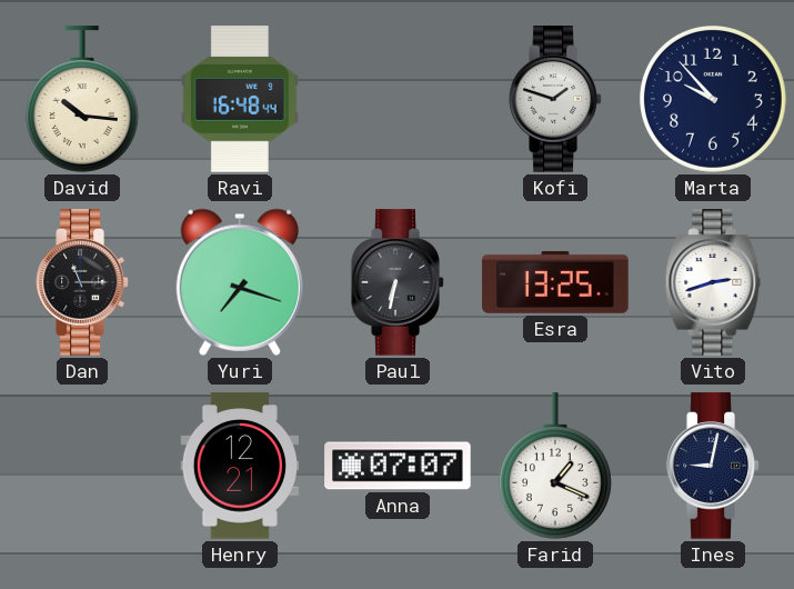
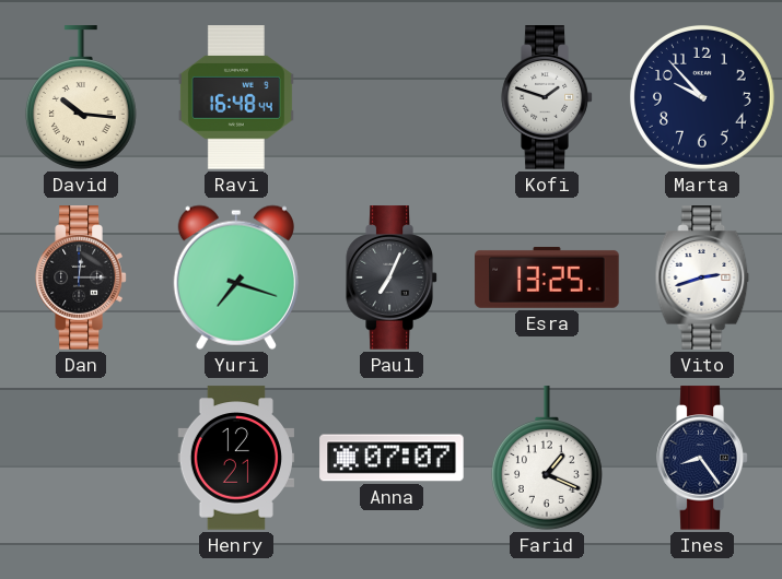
Dan: 11:15 -> 12:15 (81, 277)
Paul: 6:32 -> 7:04 (392, 277)
Ines: 9:02 -> 8:24 (702, 458)
